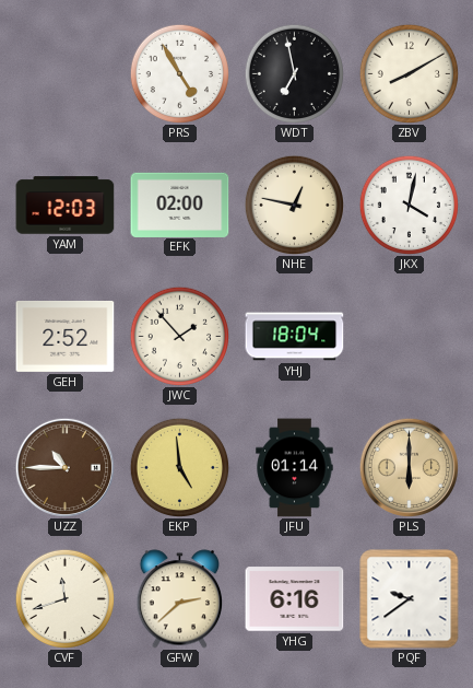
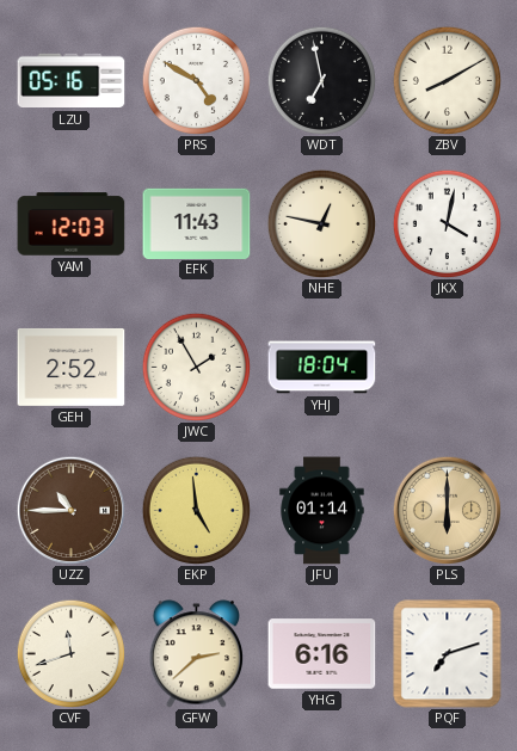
LZU: none -> 05:16 (72, 81)
PRS: 4:55 -> 4:50 (196, 80)
EFK: 02:00 -> 11:43 (197, 223)
JWC: 1:53 -> 1:55 (196, 367)
PQF: 9:39 -> 7:12 (448, 654)
